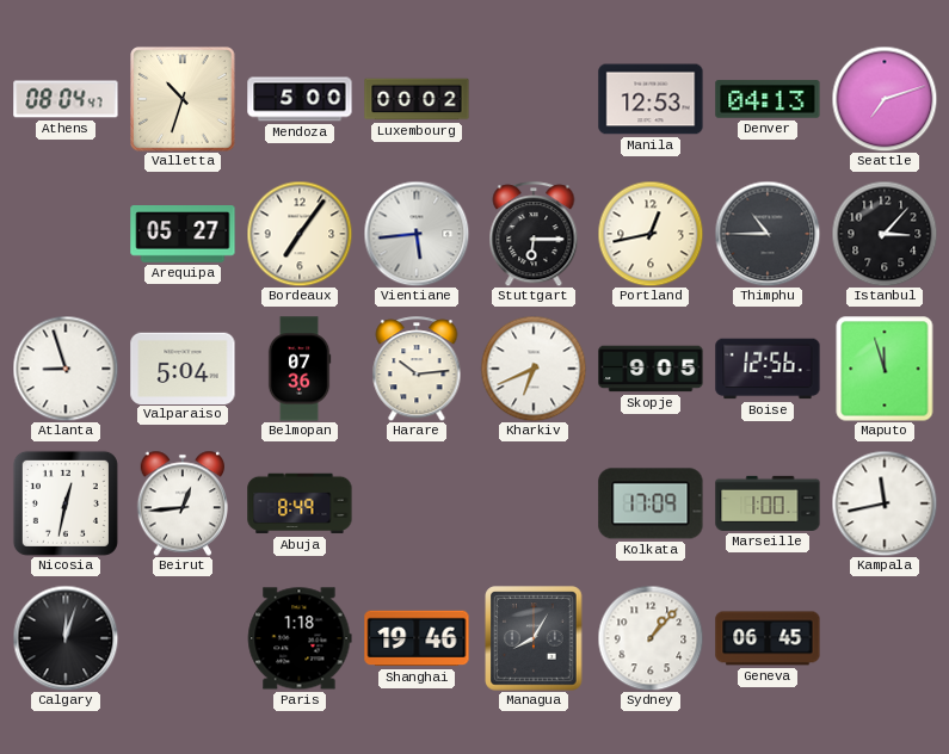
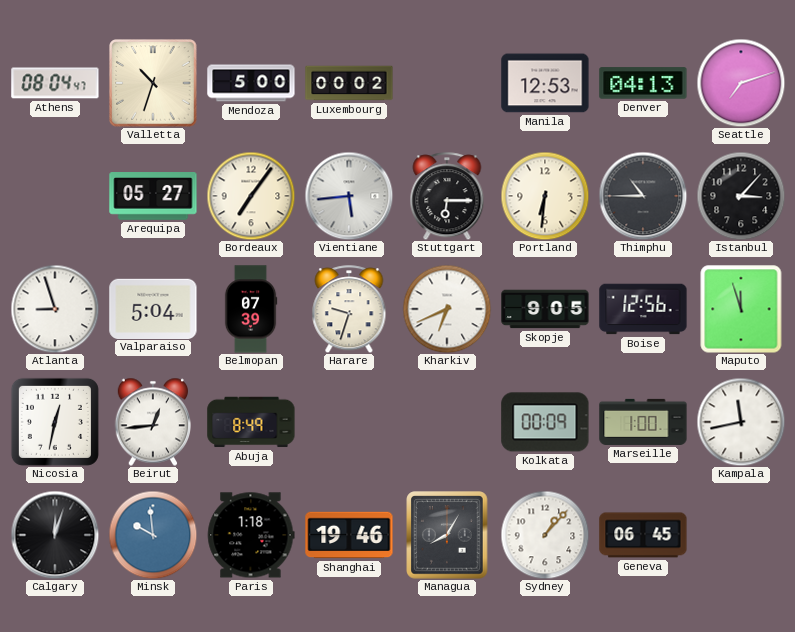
Portland: 12:43 -> 6:31 (545, 196)
Belmopan: 07:36 -> 07:39 (251, 309)
Harare: 10:14 -> 9:33 (349, 309)
Kolkata: 17:09 -> 00:09 (545, 422)
Minsk: none -> 9:59 (153, 535)
